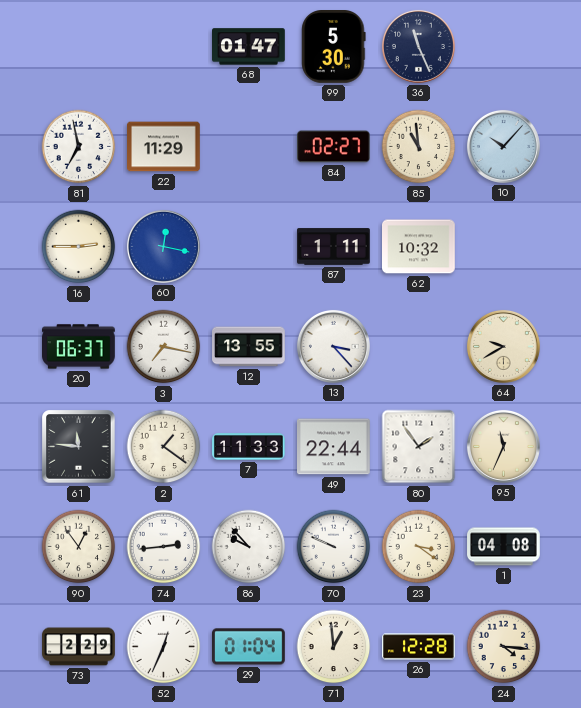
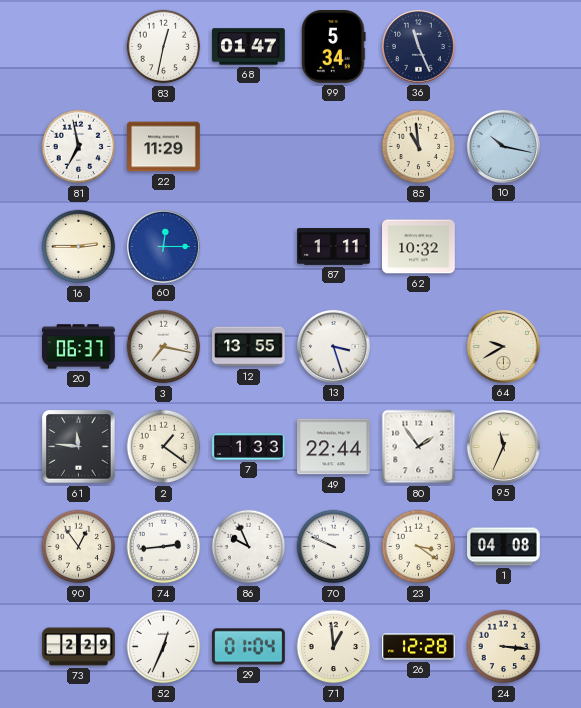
83: none -> 12:32 (164, 47)
99: 5:30 -> 5:34 (334, 47)
84: 02:27 -> none (334, 147)
10: 10:07 -> 10:17 (503, 146)
60: 12:17 -> 12:15 (163, 246)
13: 3:23 -> 3:27 (333, 346)
7: 11:33 -> 1:33 (249, 447)
86: 9:53 -> 9:56 (249, 547)
24: 4:16 -> 3:16 (504, 647)
